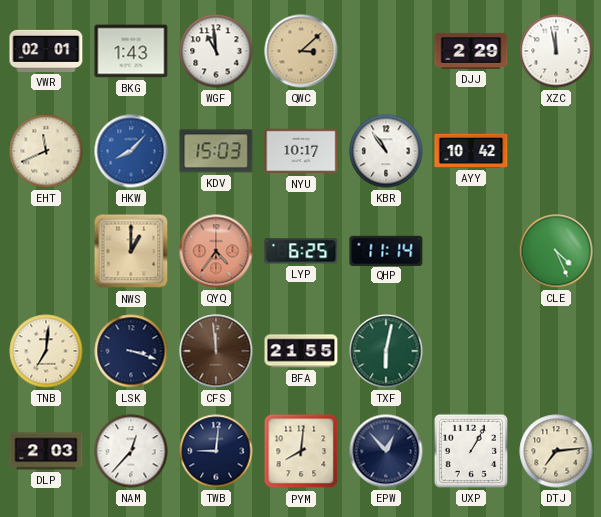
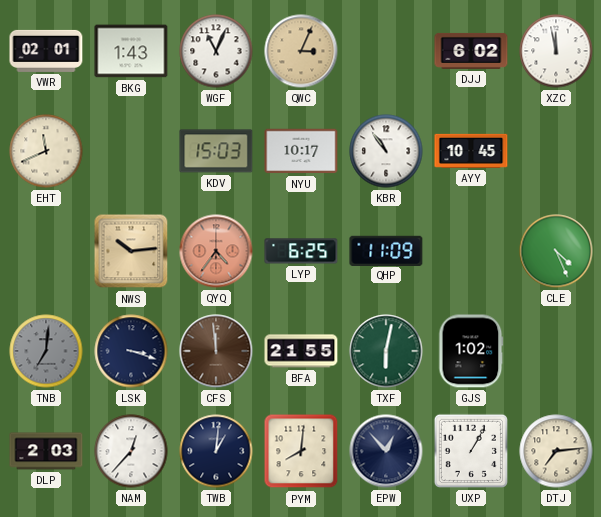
WGF: 10:59 -> 11:04 (216, 51)
QWC: 3:08 -> 3:04 (301, 51)
DJJ: 2:29 -> 6:02 (471, 51)
HKW: 8:07 -> none (131, 151)
AYY: 10:42 -> 10:45 (471, 151)
NWS: 1:00 -> 10:14 (131, 251)
QHP: 11:14 -> 11:09 (386, 250)
TNB dial: cream -> grey (46, 351)
GJS: none -> 1:02 (471, 351)
TWB: 9:01 -> 1:01 (216, 451)
